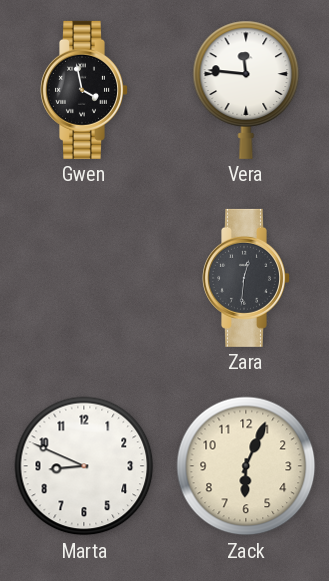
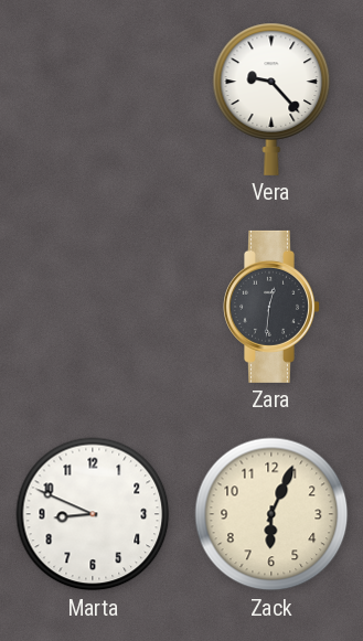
Gwen: 3:58 -> none (85, 90)
Vera: 11:46 -> 9:23 (271, 99)
